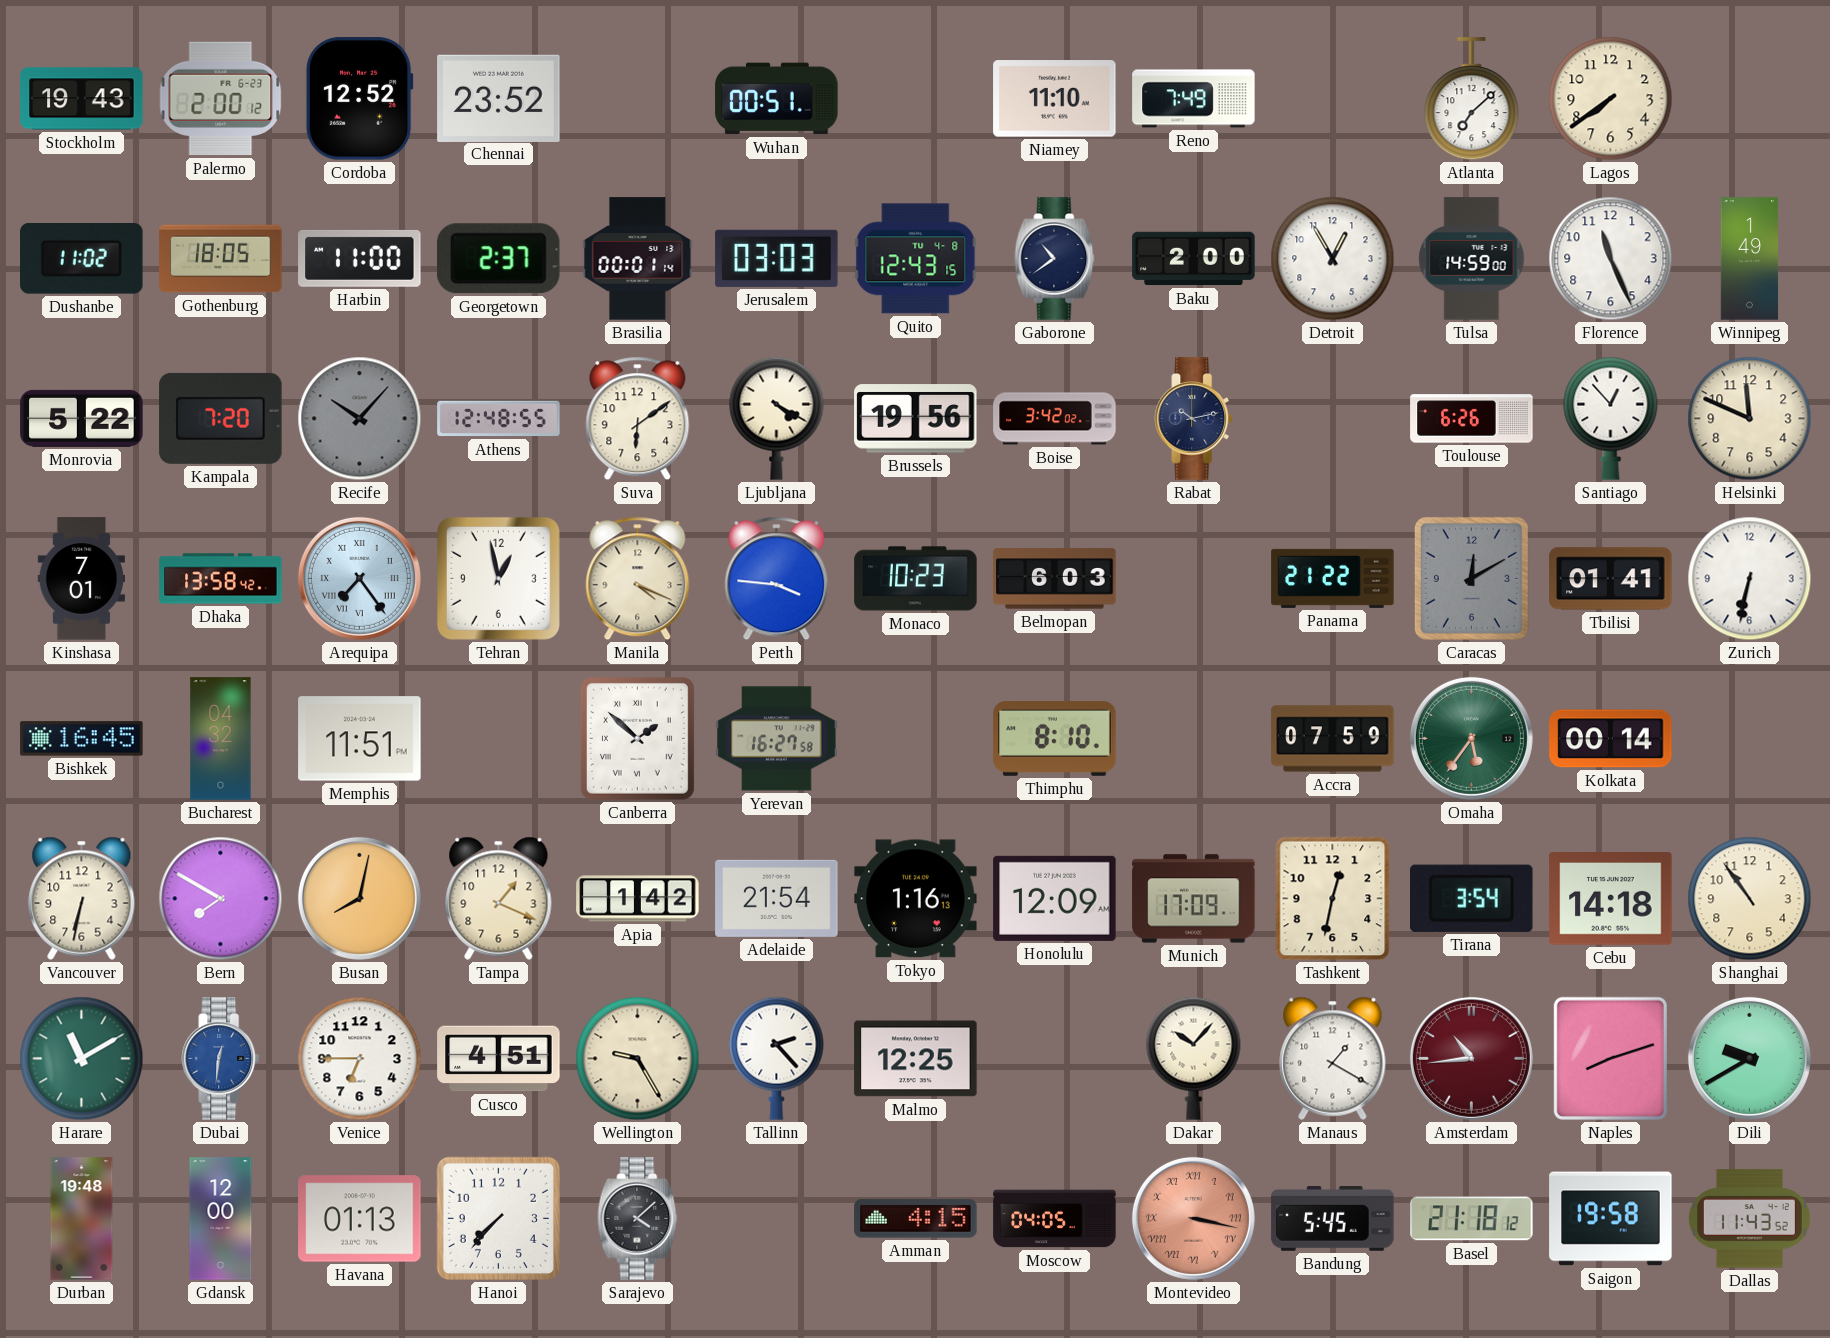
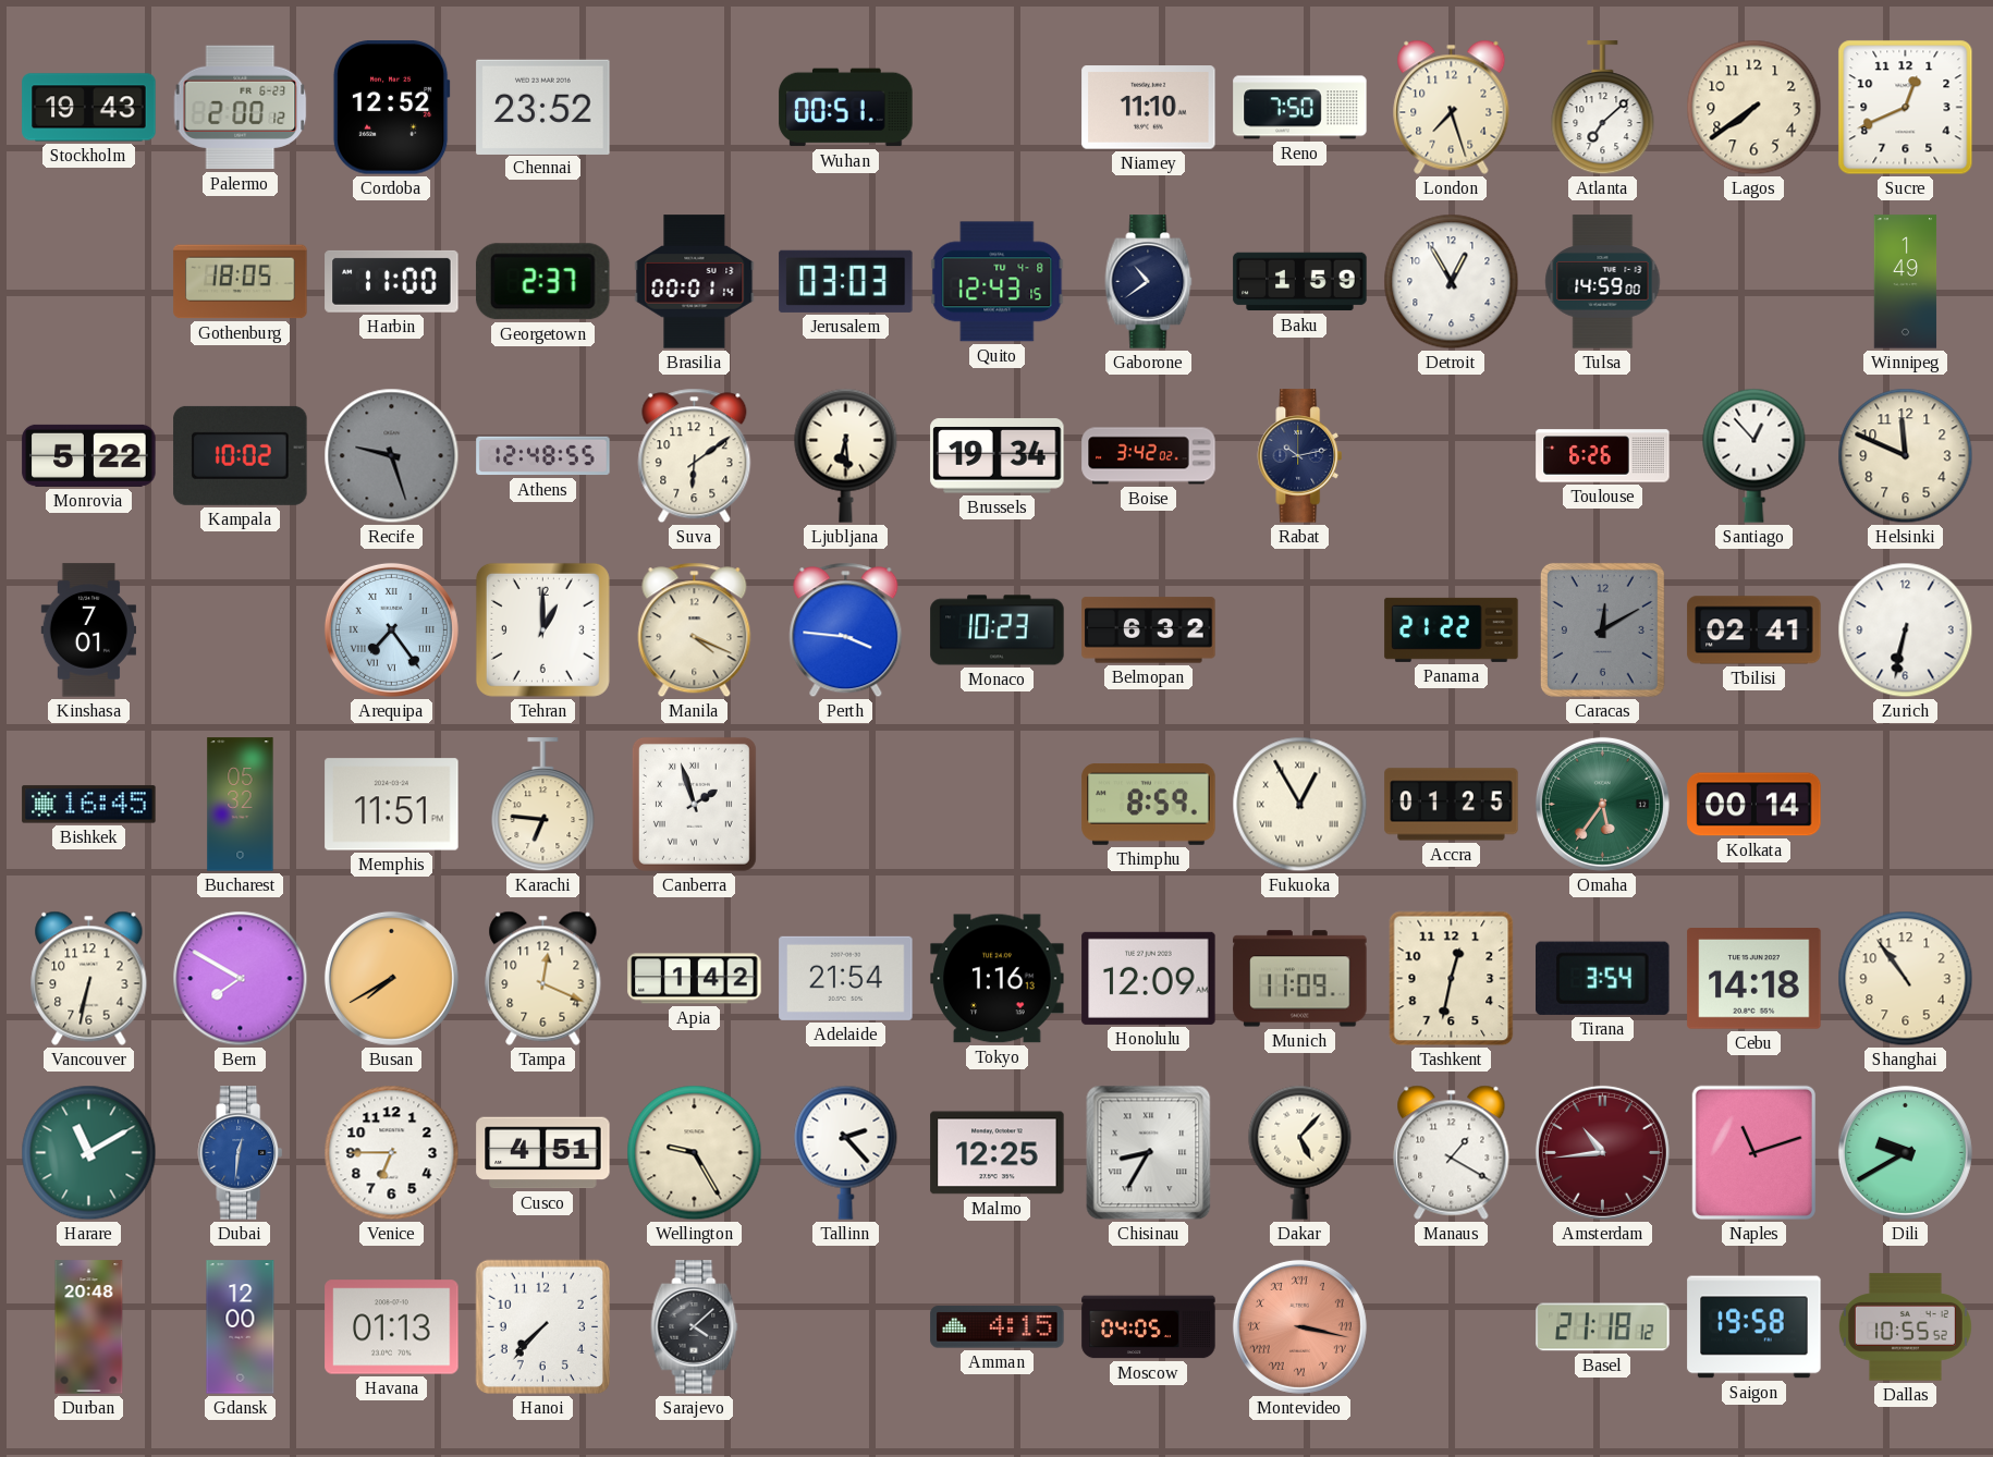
Reno: 7:49 -> 7:50 (1300, 108)
London: none -> 7:27 (1452, 107)
Sucre: none -> 12:41 (1906, 108)
Dushanbe: 11:02 -> none (82, 258)
Baku: 2:00 -> 1:59 (1300, 282)
Florence: 11:26 -> none (1611, 259)
Kampala: 7:20 -> 10:02 (241, 455)
Recife: 10:07 -> 9:27 (392, 456)
Ljubljana: 4:20 -> 6:29 (846, 455)
Brussels: 19:56 -> 19:34 (998, 456)
Dhaka: 13:58 -> none (221, 579)
Tehran: 12:58 -> 1:00 (542, 629)
Belmopan: 6:03 -> 6:32 (1149, 630)
Tbilisi: 01:41 -> 02:41 (1754, 630)
Bucharest: 04:32 -> 05:32 (241, 805)
Karachi: none -> 6:46 (543, 805)
Canberra: 1:52 -> 1:57 (694, 804)
Yerevan: 16:27 -> none (777, 739)
Thimphu: 8:10 -> 8:59 (1149, 805)
Fukuoka: none -> 12:55 (1300, 805)
Accra: 07:59 -> 01:25 (1452, 805)
Busan: 8:02 -> 7:40 (391, 978)
Tampa: 1:19 -> 12:19 (543, 978)
Munich: 17:09 -> 11:09 (1300, 979)
Chisinau: none -> 8:35 (1149, 1153)
Dakar: 10:07 -> 5:07 (1300, 1152)
Naples: 8:12 -> 11:12 (1753, 1152)
Durban: 19:48 -> 20:48 (89, 1327)
Bandung: 5:45 -> none (1333, 1219)
Dallas: 11:43 -> 10:55 (1905, 1327)
